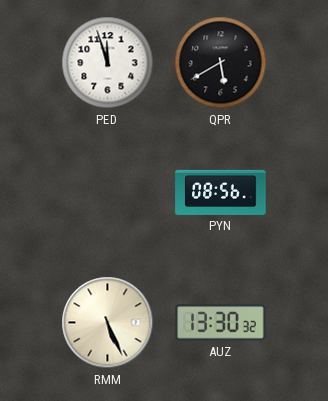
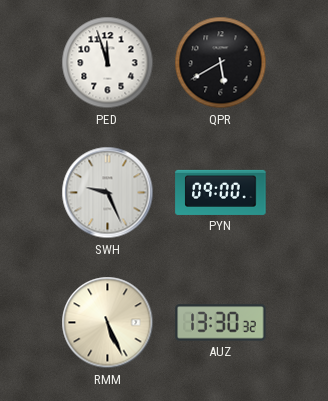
SWH: none -> 9:26 (108, 193)
PYN: 08:56 -> 09:00 (221, 192)
